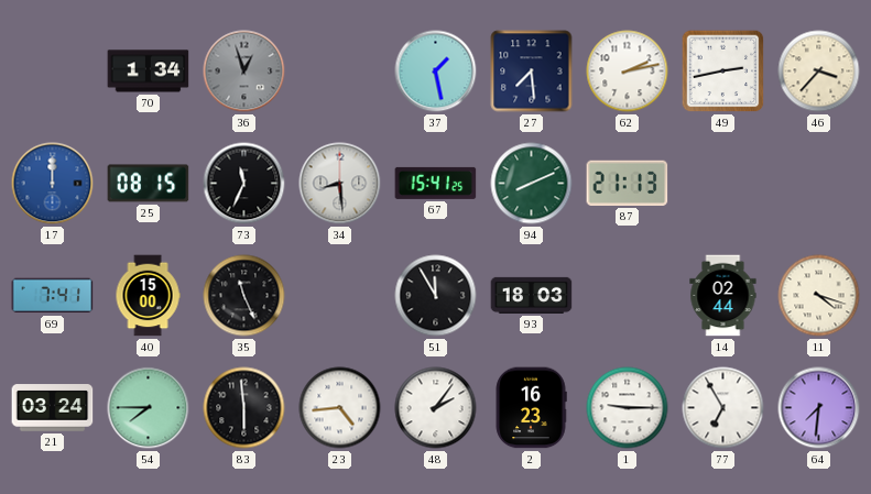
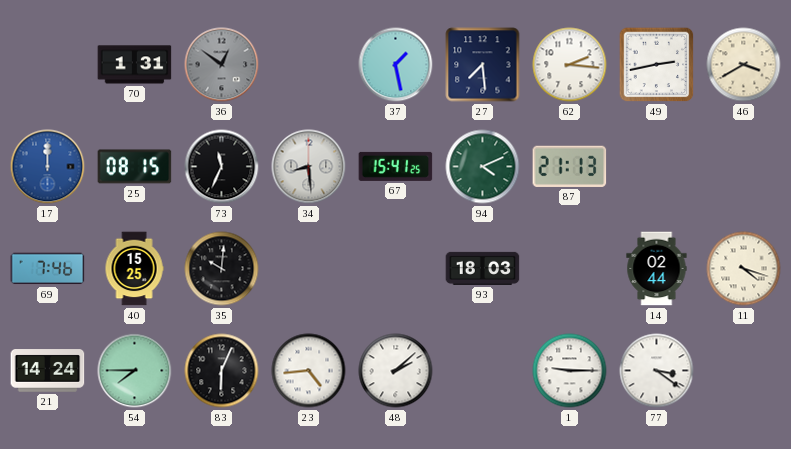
70: 1:34 -> 1:31 (135, 65)
36: 12:57 -> 12:51 (222, 65)
62: 2:13 -> 2:16 (570, 65)
46: 3:37 -> 3:40 (744, 65)
94: 8:11 -> 4:11 (483, 167)
69: 7:41 -> 7:46 (48, 269)
40: 15:00 -> 15:25 (134, 269)
35: 11:26 -> 10:01 (222, 269)
51: 11:55 -> none (436, 296)
21: 03:24 -> 14:24 (48, 371)
83: 5:59 -> 6:04 (222, 371)
48: 2:06 -> 2:08 (396, 371)
2: 16:23 -> none (531, 408)
77: 6:55 -> 3:21 (657, 371)
64: 7:31 -> none (819, 408)
